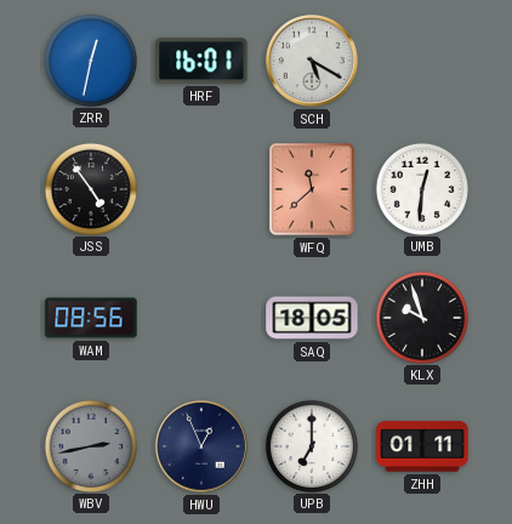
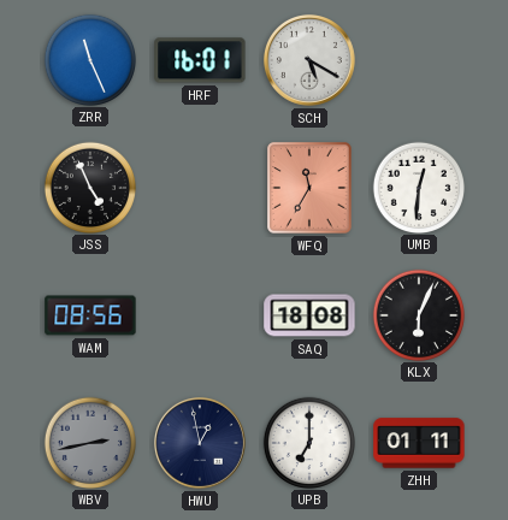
ZRR: 12:32 -> 11:26 (89, 59)
JSS: 4:54 -> 4:56 (89, 187)
WFQ: 11:38 -> 11:35 (309, 188)
SAQ: 18:05 -> 18:08 (309, 315)
KLX: 9:57 -> 6:04 (418, 314)
HWU: 12:56 -> 12:58 (200, 443)
